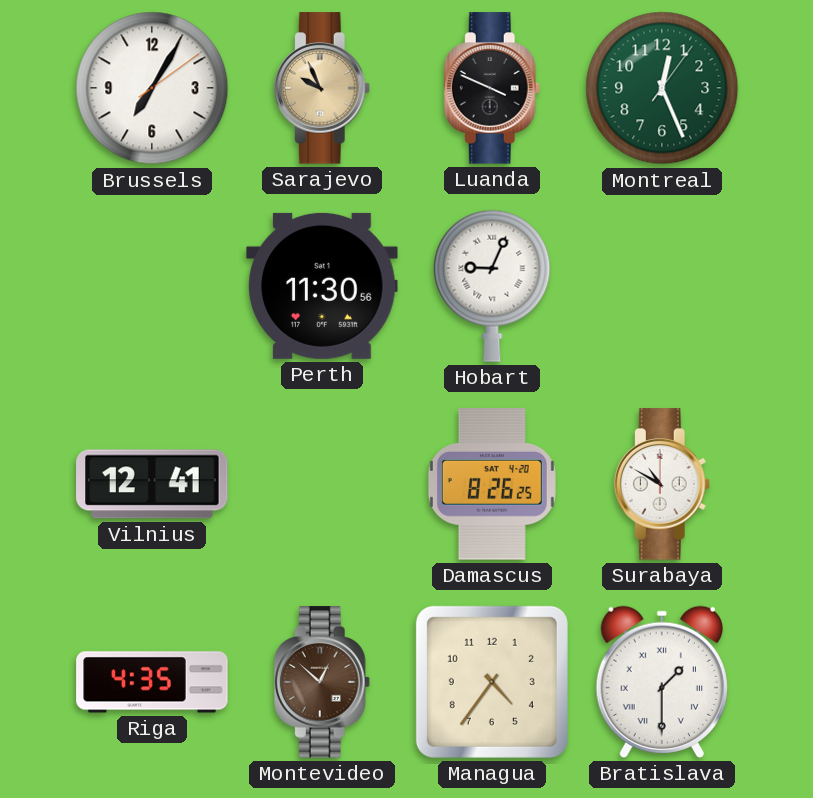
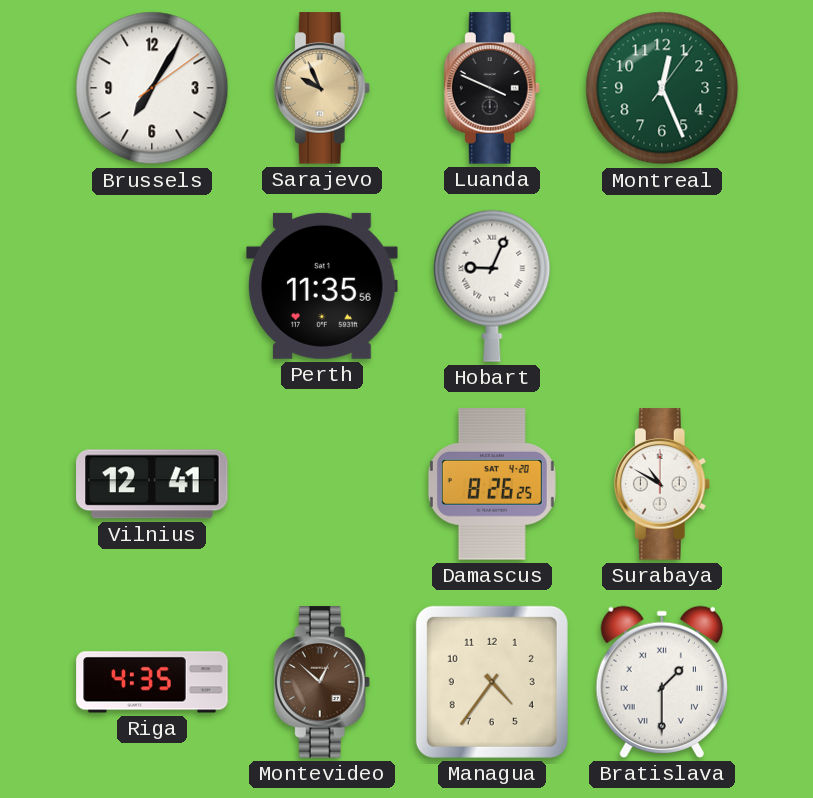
Perth: 11:30 -> 11:35 (322, 286)
